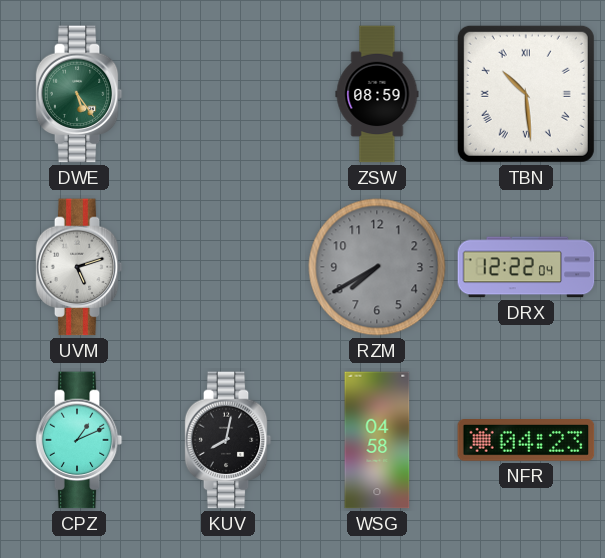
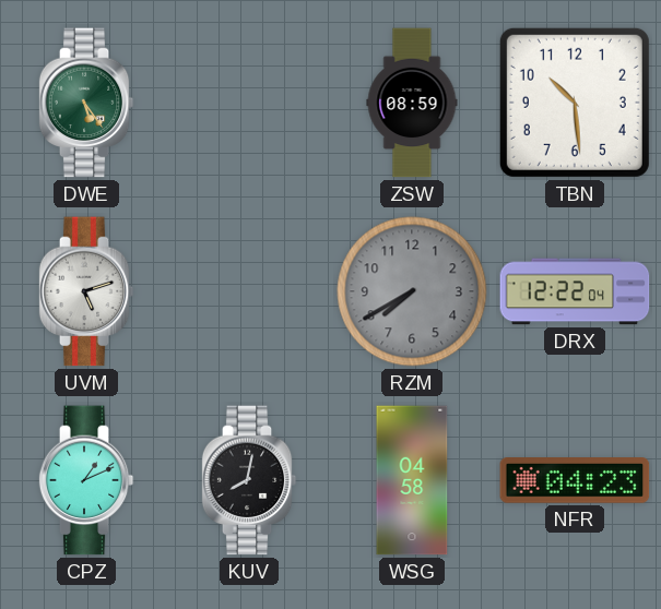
TBN numerals: Roman -> Arabic (575, 103)
